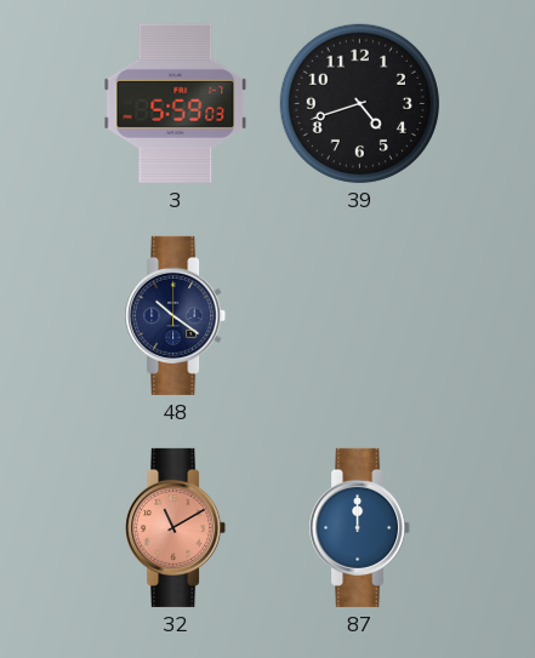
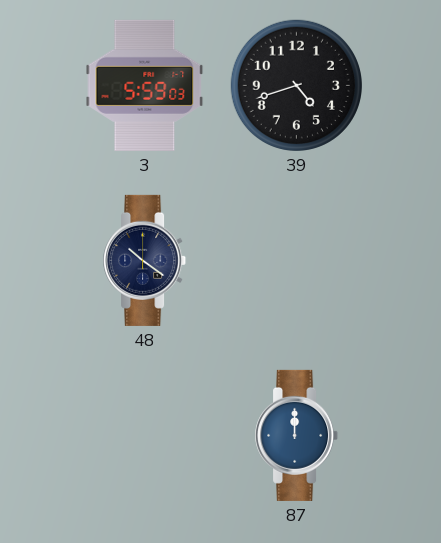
32: 11:10 -> none (176, 527)
